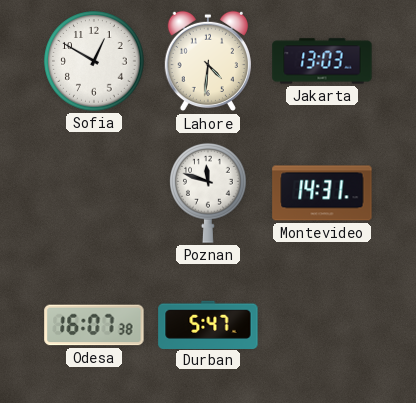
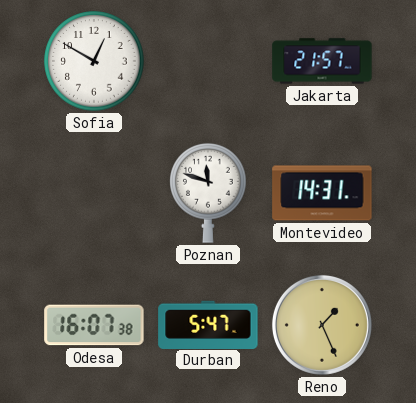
Lahore: 4:31 -> none (208, 61)
Jakarta: 13:03 -> 21:57 (322, 61)
Reno: none -> 1:26 (322, 325)
